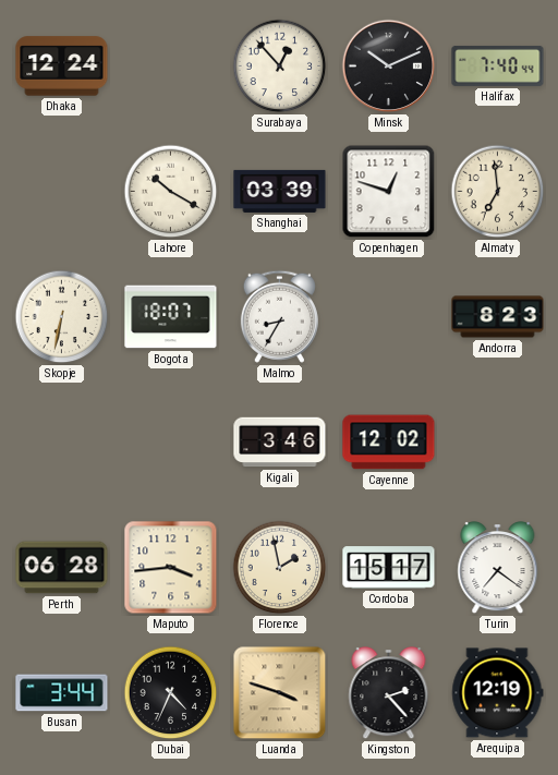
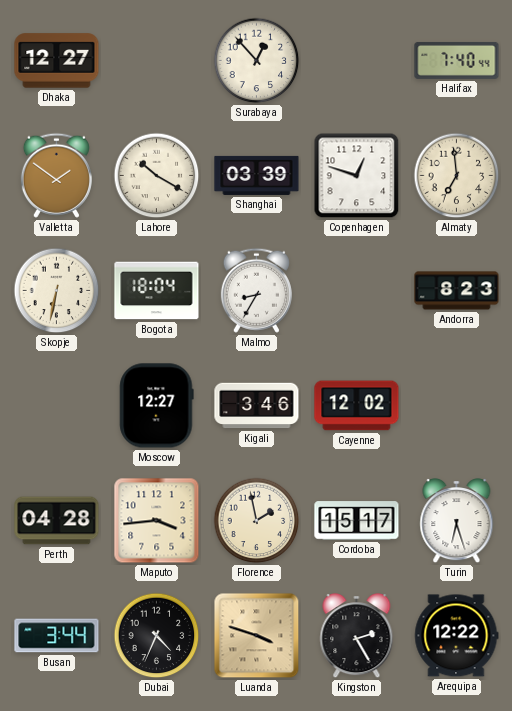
Dhaka: 12:24 -> 12:27 (57, 61)
Minsk: 10:11 -> none (389, 66)
Valletta: none -> 1:51 (56, 175)
Bogota: 18:07 -> 18:04 (157, 291)
Moscow: none -> 12:27 (157, 406)
Perth: 06:28 -> 04:28 (57, 521)
Turin: 7:21 -> 6:27 (457, 522)
Kingston: 2:23 -> 2:25 (357, 637)
Arequipa: 12:19 -> 12:22 (457, 636)
